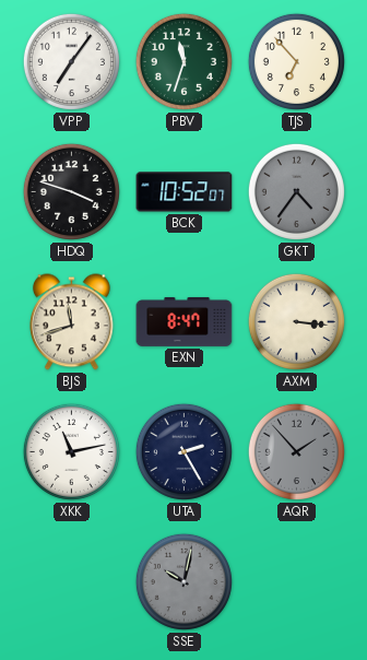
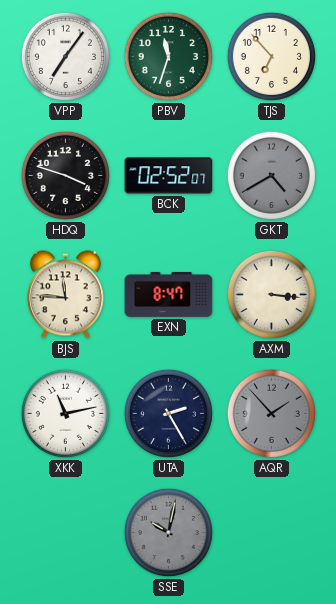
BCK: 10:52 -> 02:52 (169, 176)
GKT: 4:36 -> 4:40 (271, 175)
BJS: 11:42 -> 11:46 (65, 295)
